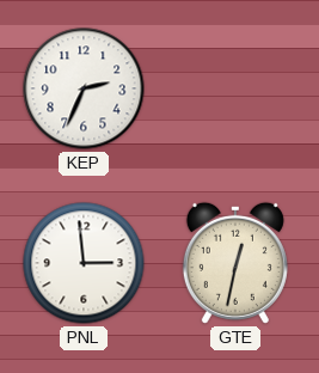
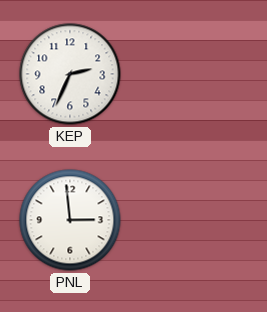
GTE: 12:32 -> none (235, 263)
